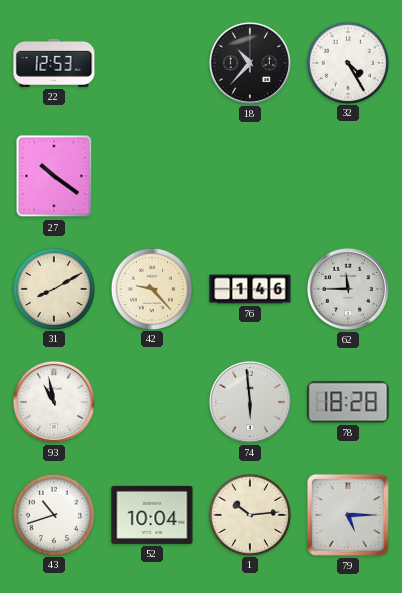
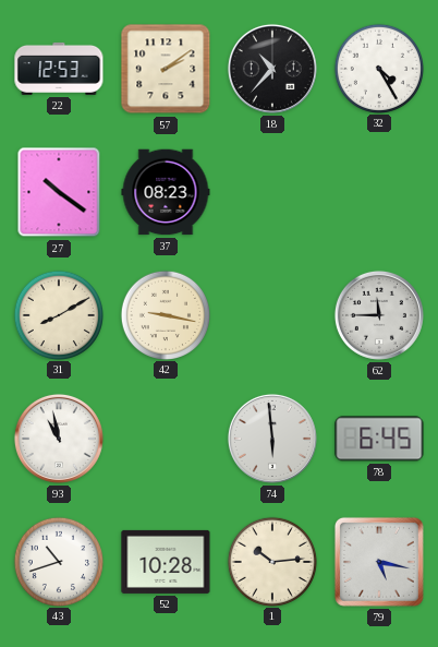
57: none -> 2:09 (166, 69)
37: none -> 08:23 (166, 192)
42: 9:23 -> 9:17 (165, 314)
76: 1:46 -> none (250, 289)
78: 18:28 -> 6:45 (379, 439)
52: 10:04 -> 10:28 (166, 562)
79: 5:15 -> 5:17 (379, 562)
